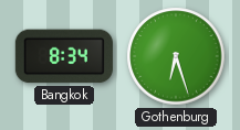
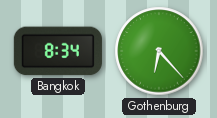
Gothenburg: 6:27 -> 6:23 (159, 51)
